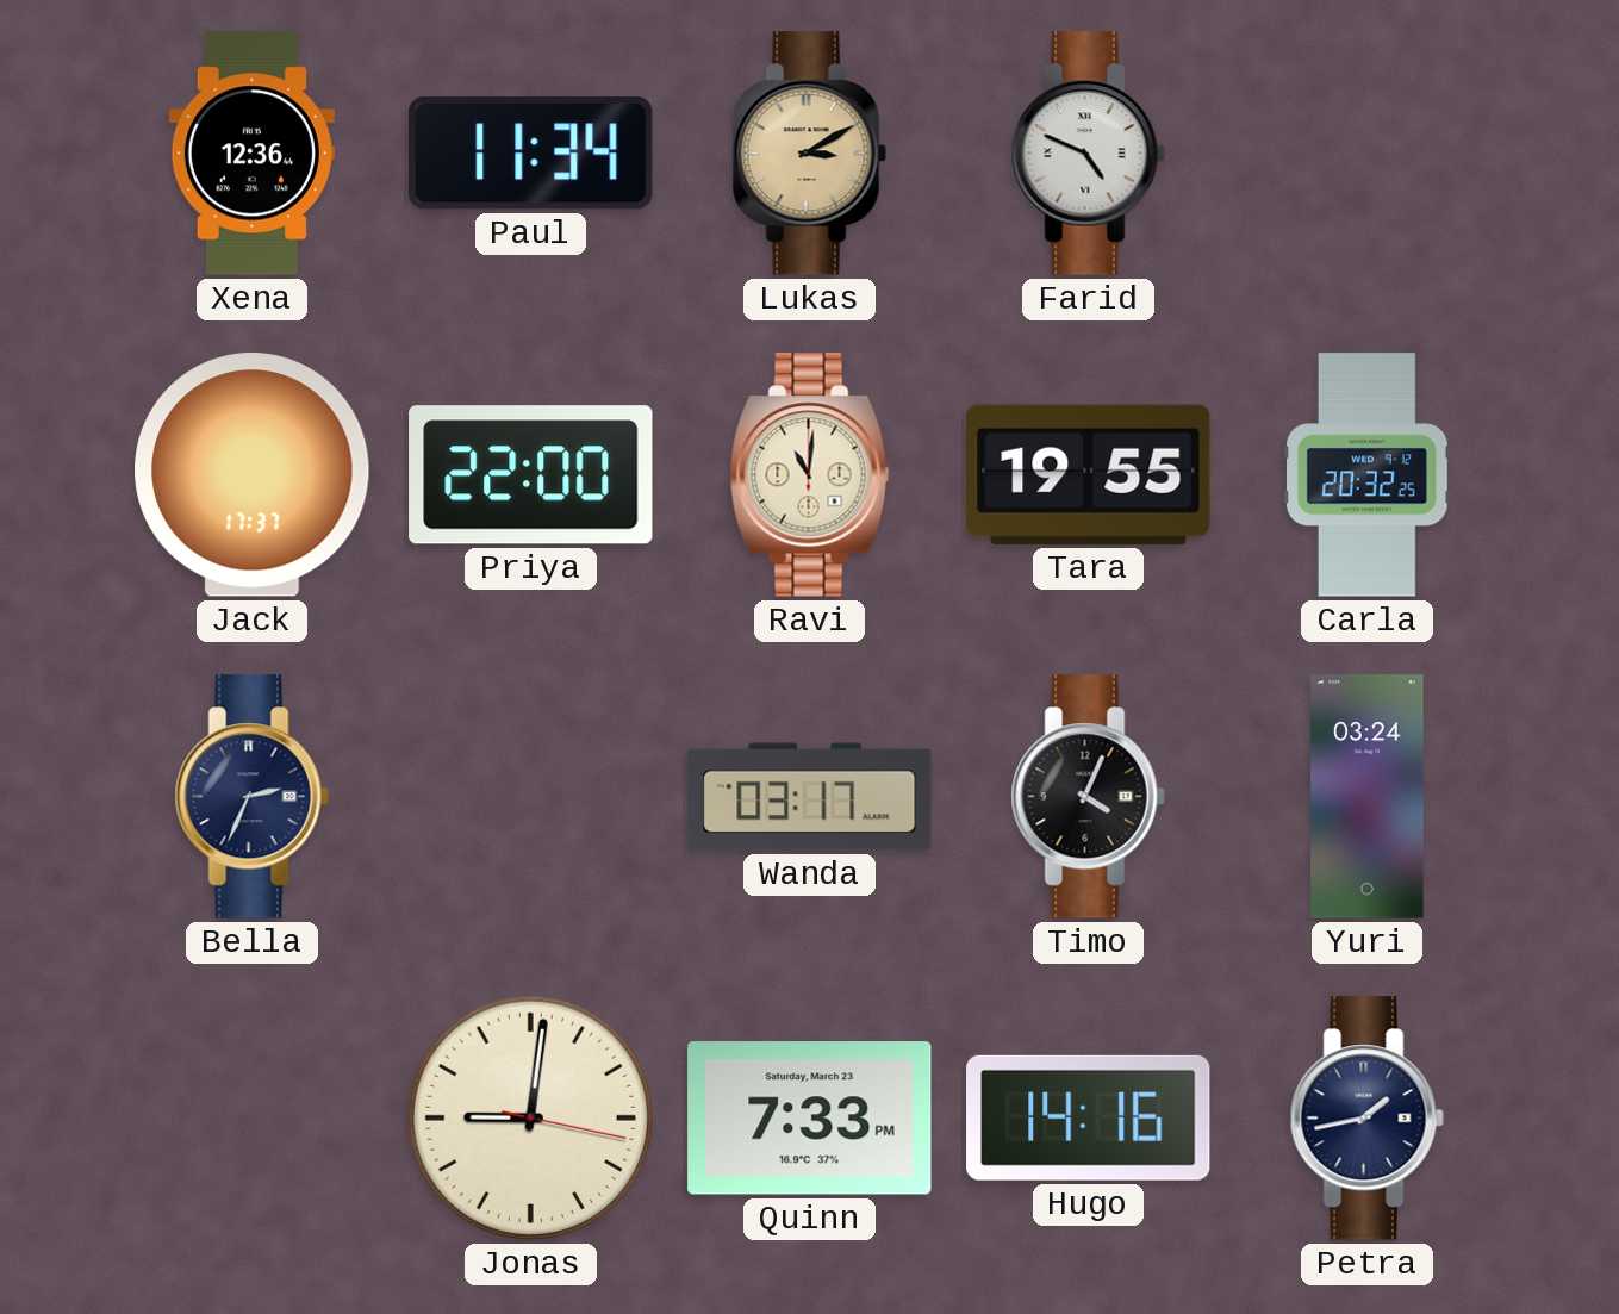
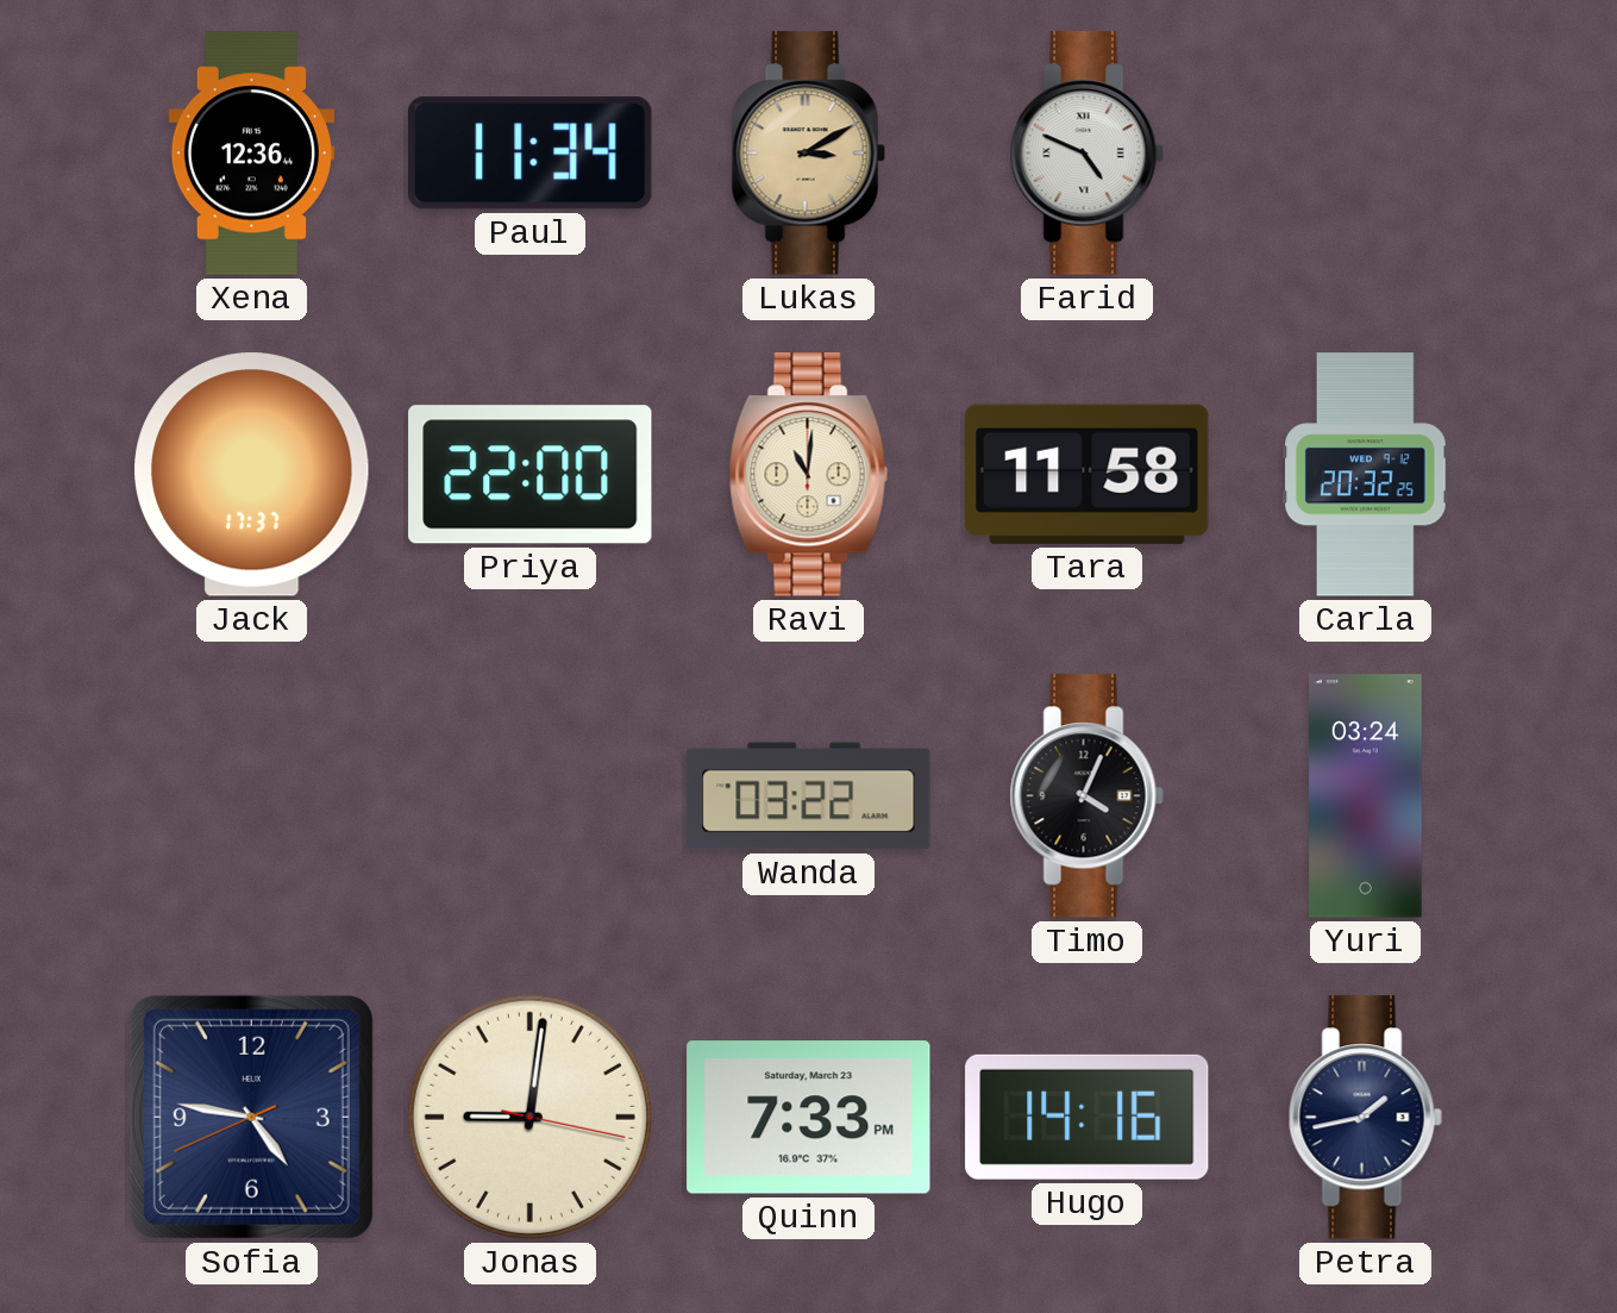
Tara: 19:55 -> 11:58 (1088, 474)
Bella: 2:34 -> none (251, 797)
Wanda: 03:17 -> 03:22 (809, 796)
Sofia: none -> 4:46 (251, 1117)
